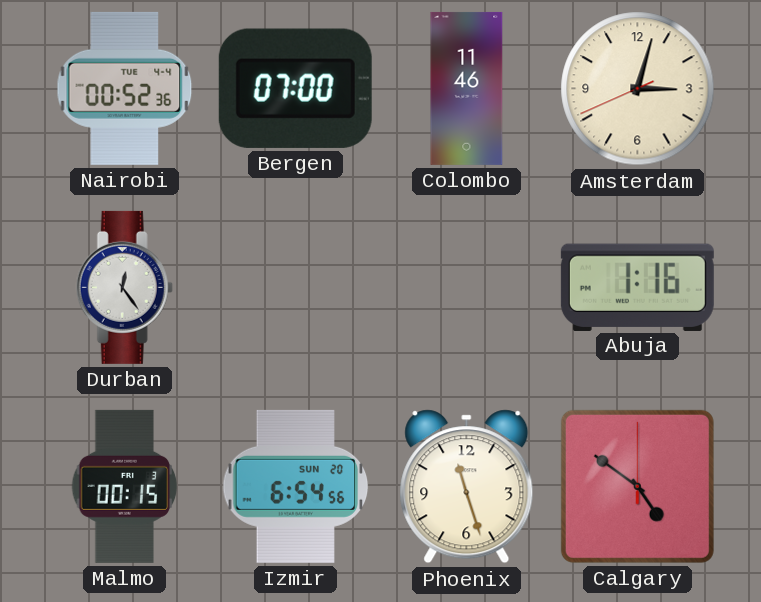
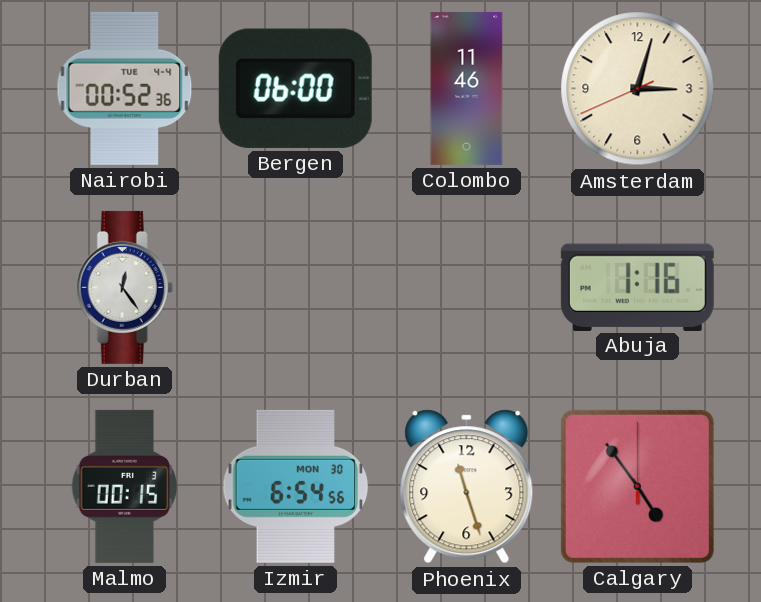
Bergen: 07:00 -> 06:00 (295, 88)
Izmir date: SUN 20 -> MON 30 (296, 486)
Calgary: 4:51 -> 4:54 (637, 486)
